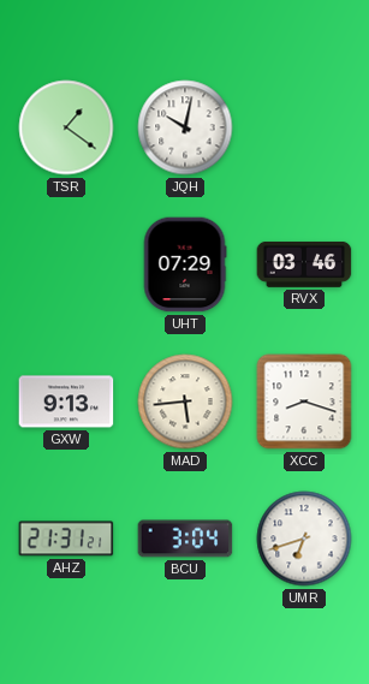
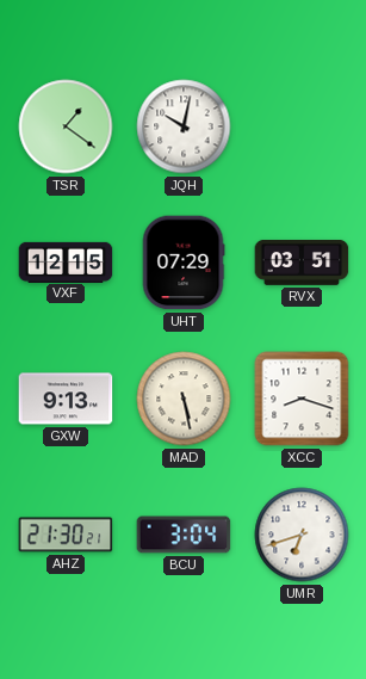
VXF: none -> 12:15 (66, 261)
RVX: 03:46 -> 03:51 (302, 263)
MAD: 5:44 -> 5:28 (184, 399)
AHZ: 21:31 -> 21:30 (66, 535)
